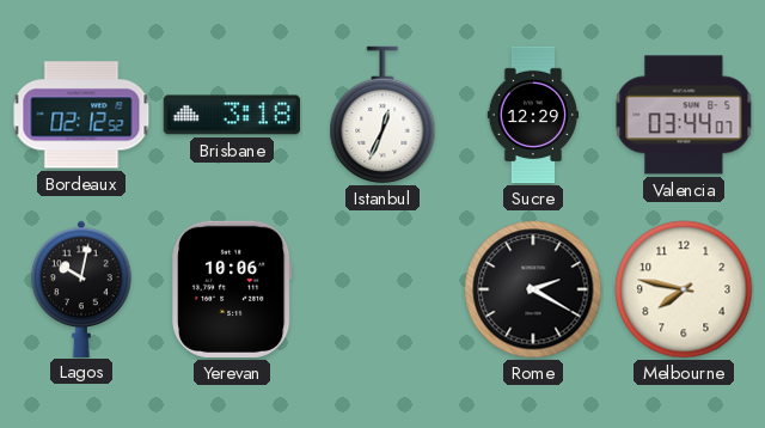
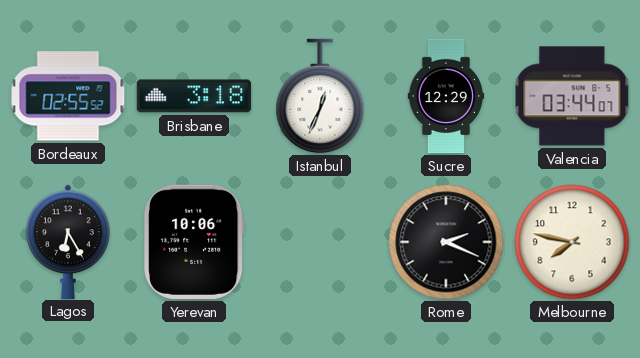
Bordeaux: 02:12 -> 02:55 (68, 96)
Lagos: 10:02 -> 6:25 (68, 241)
Rome: 2:20 -> 2:19 (446, 242)
